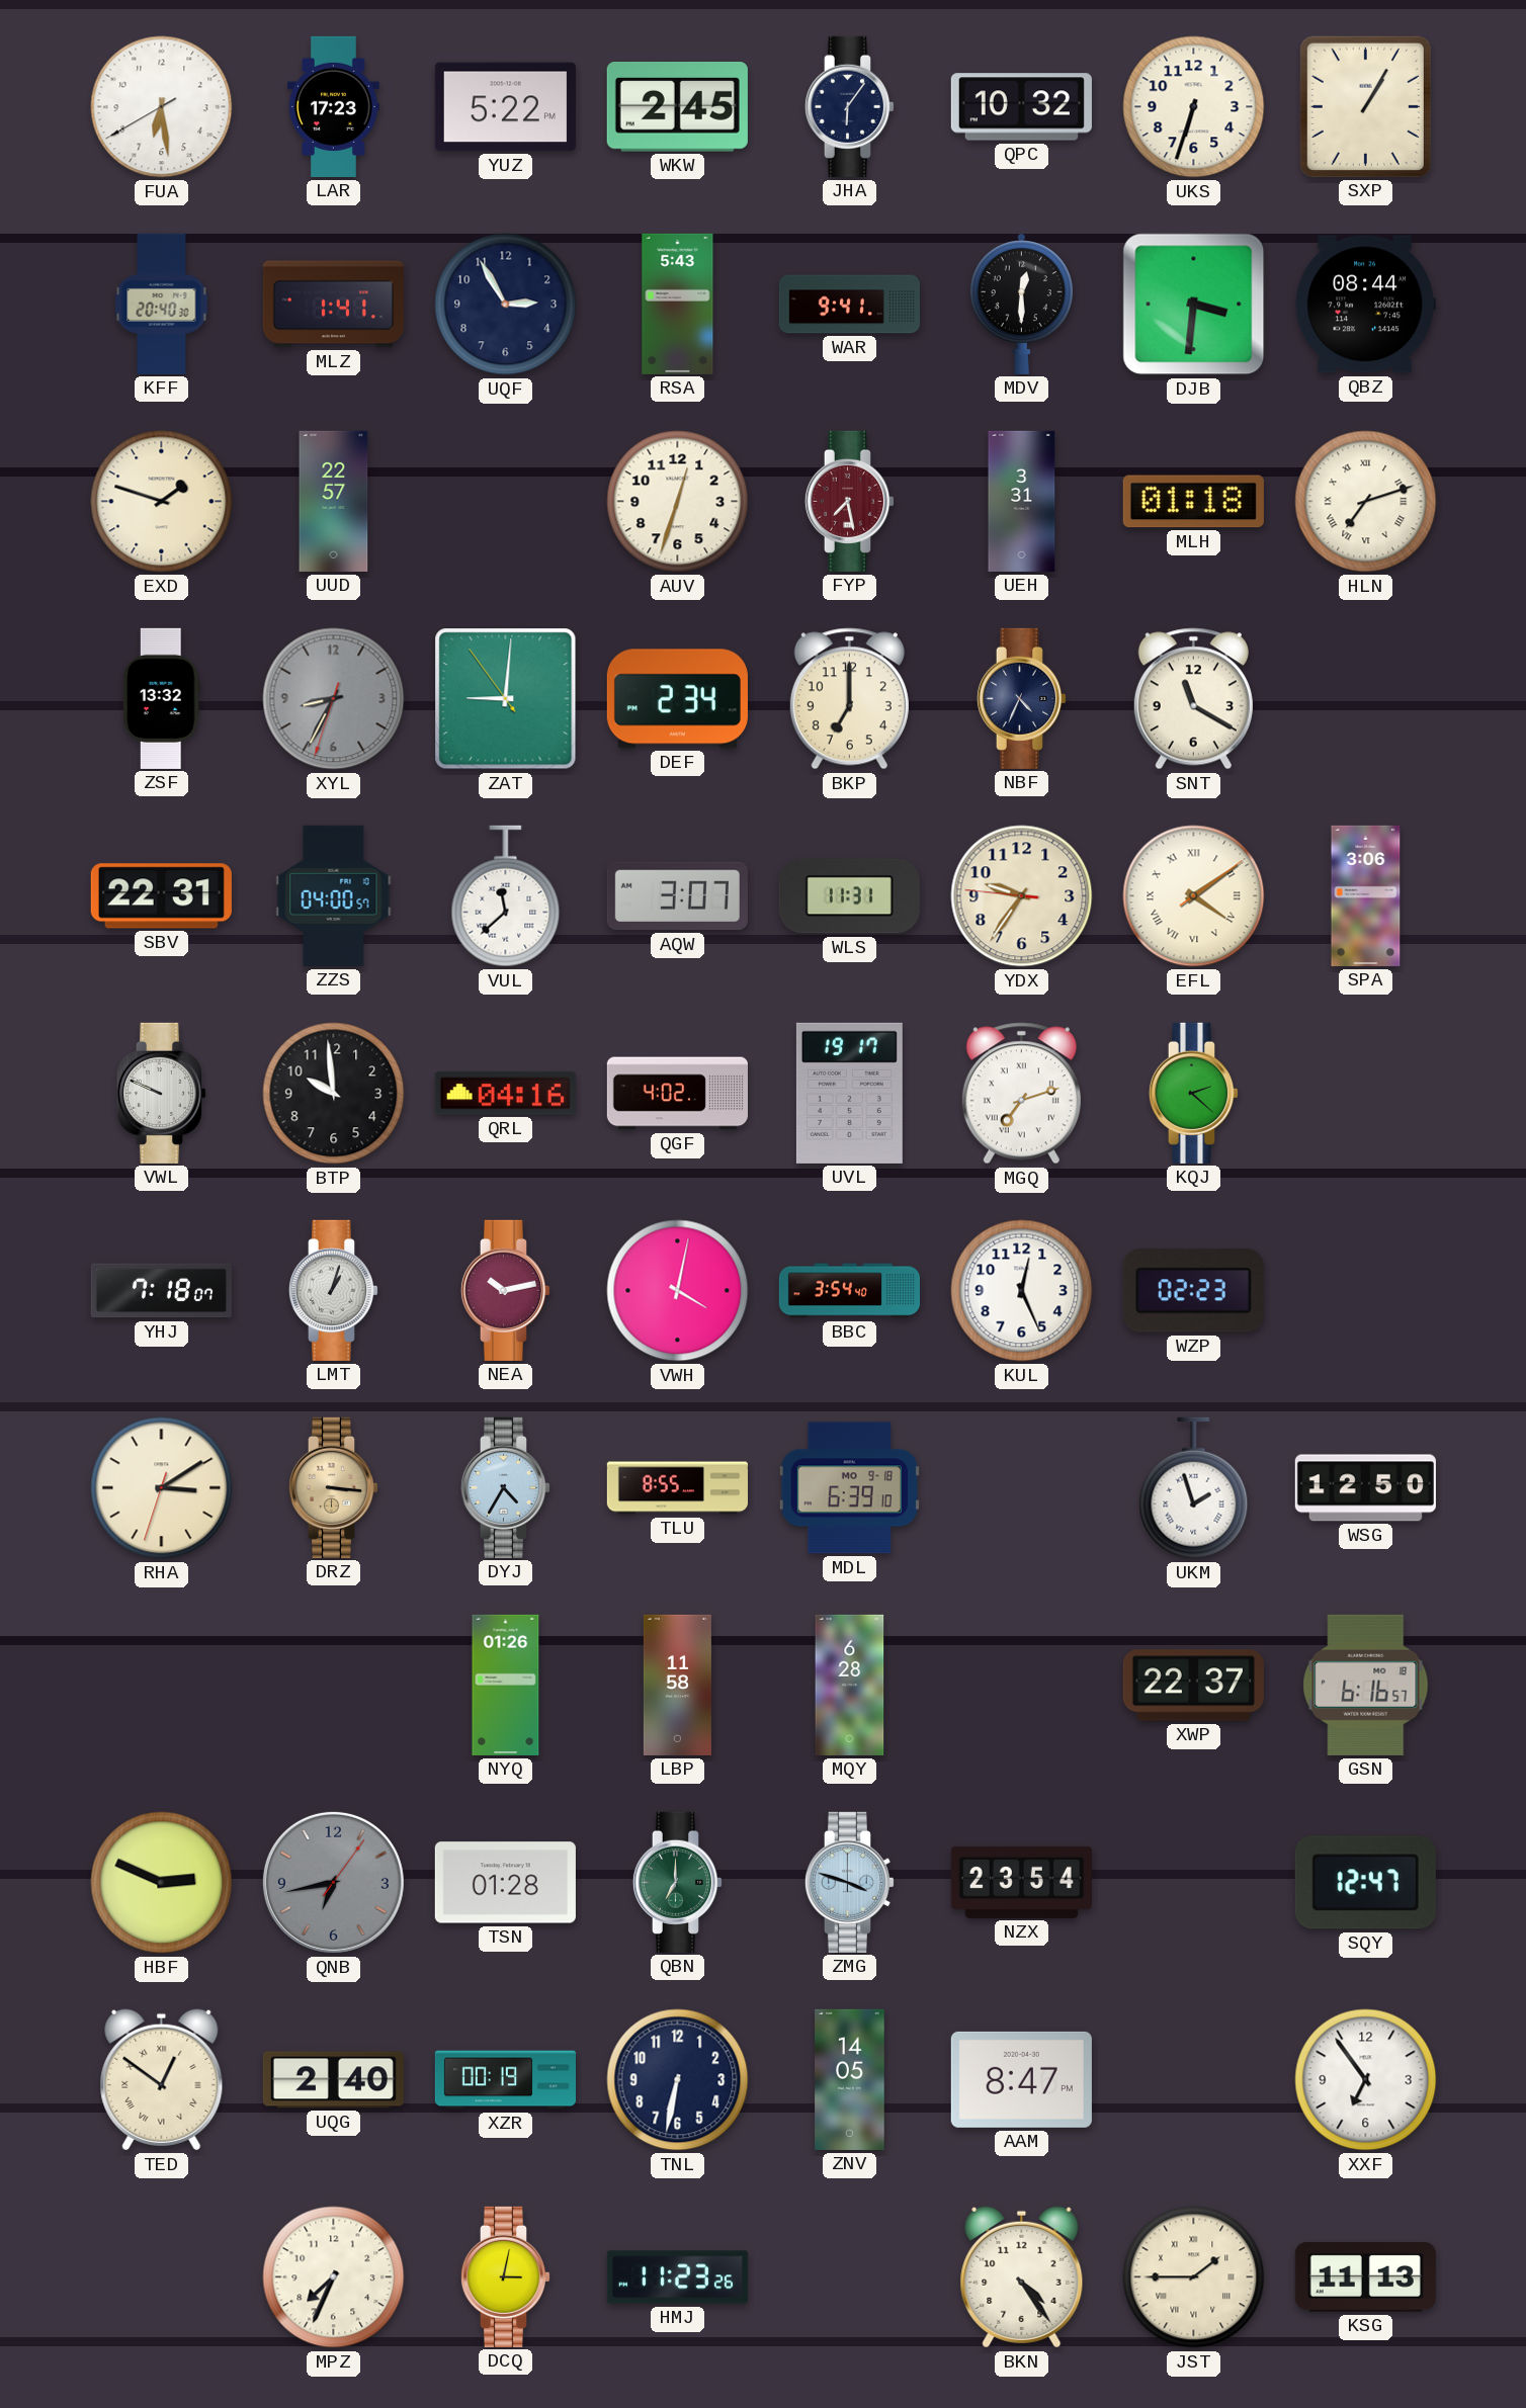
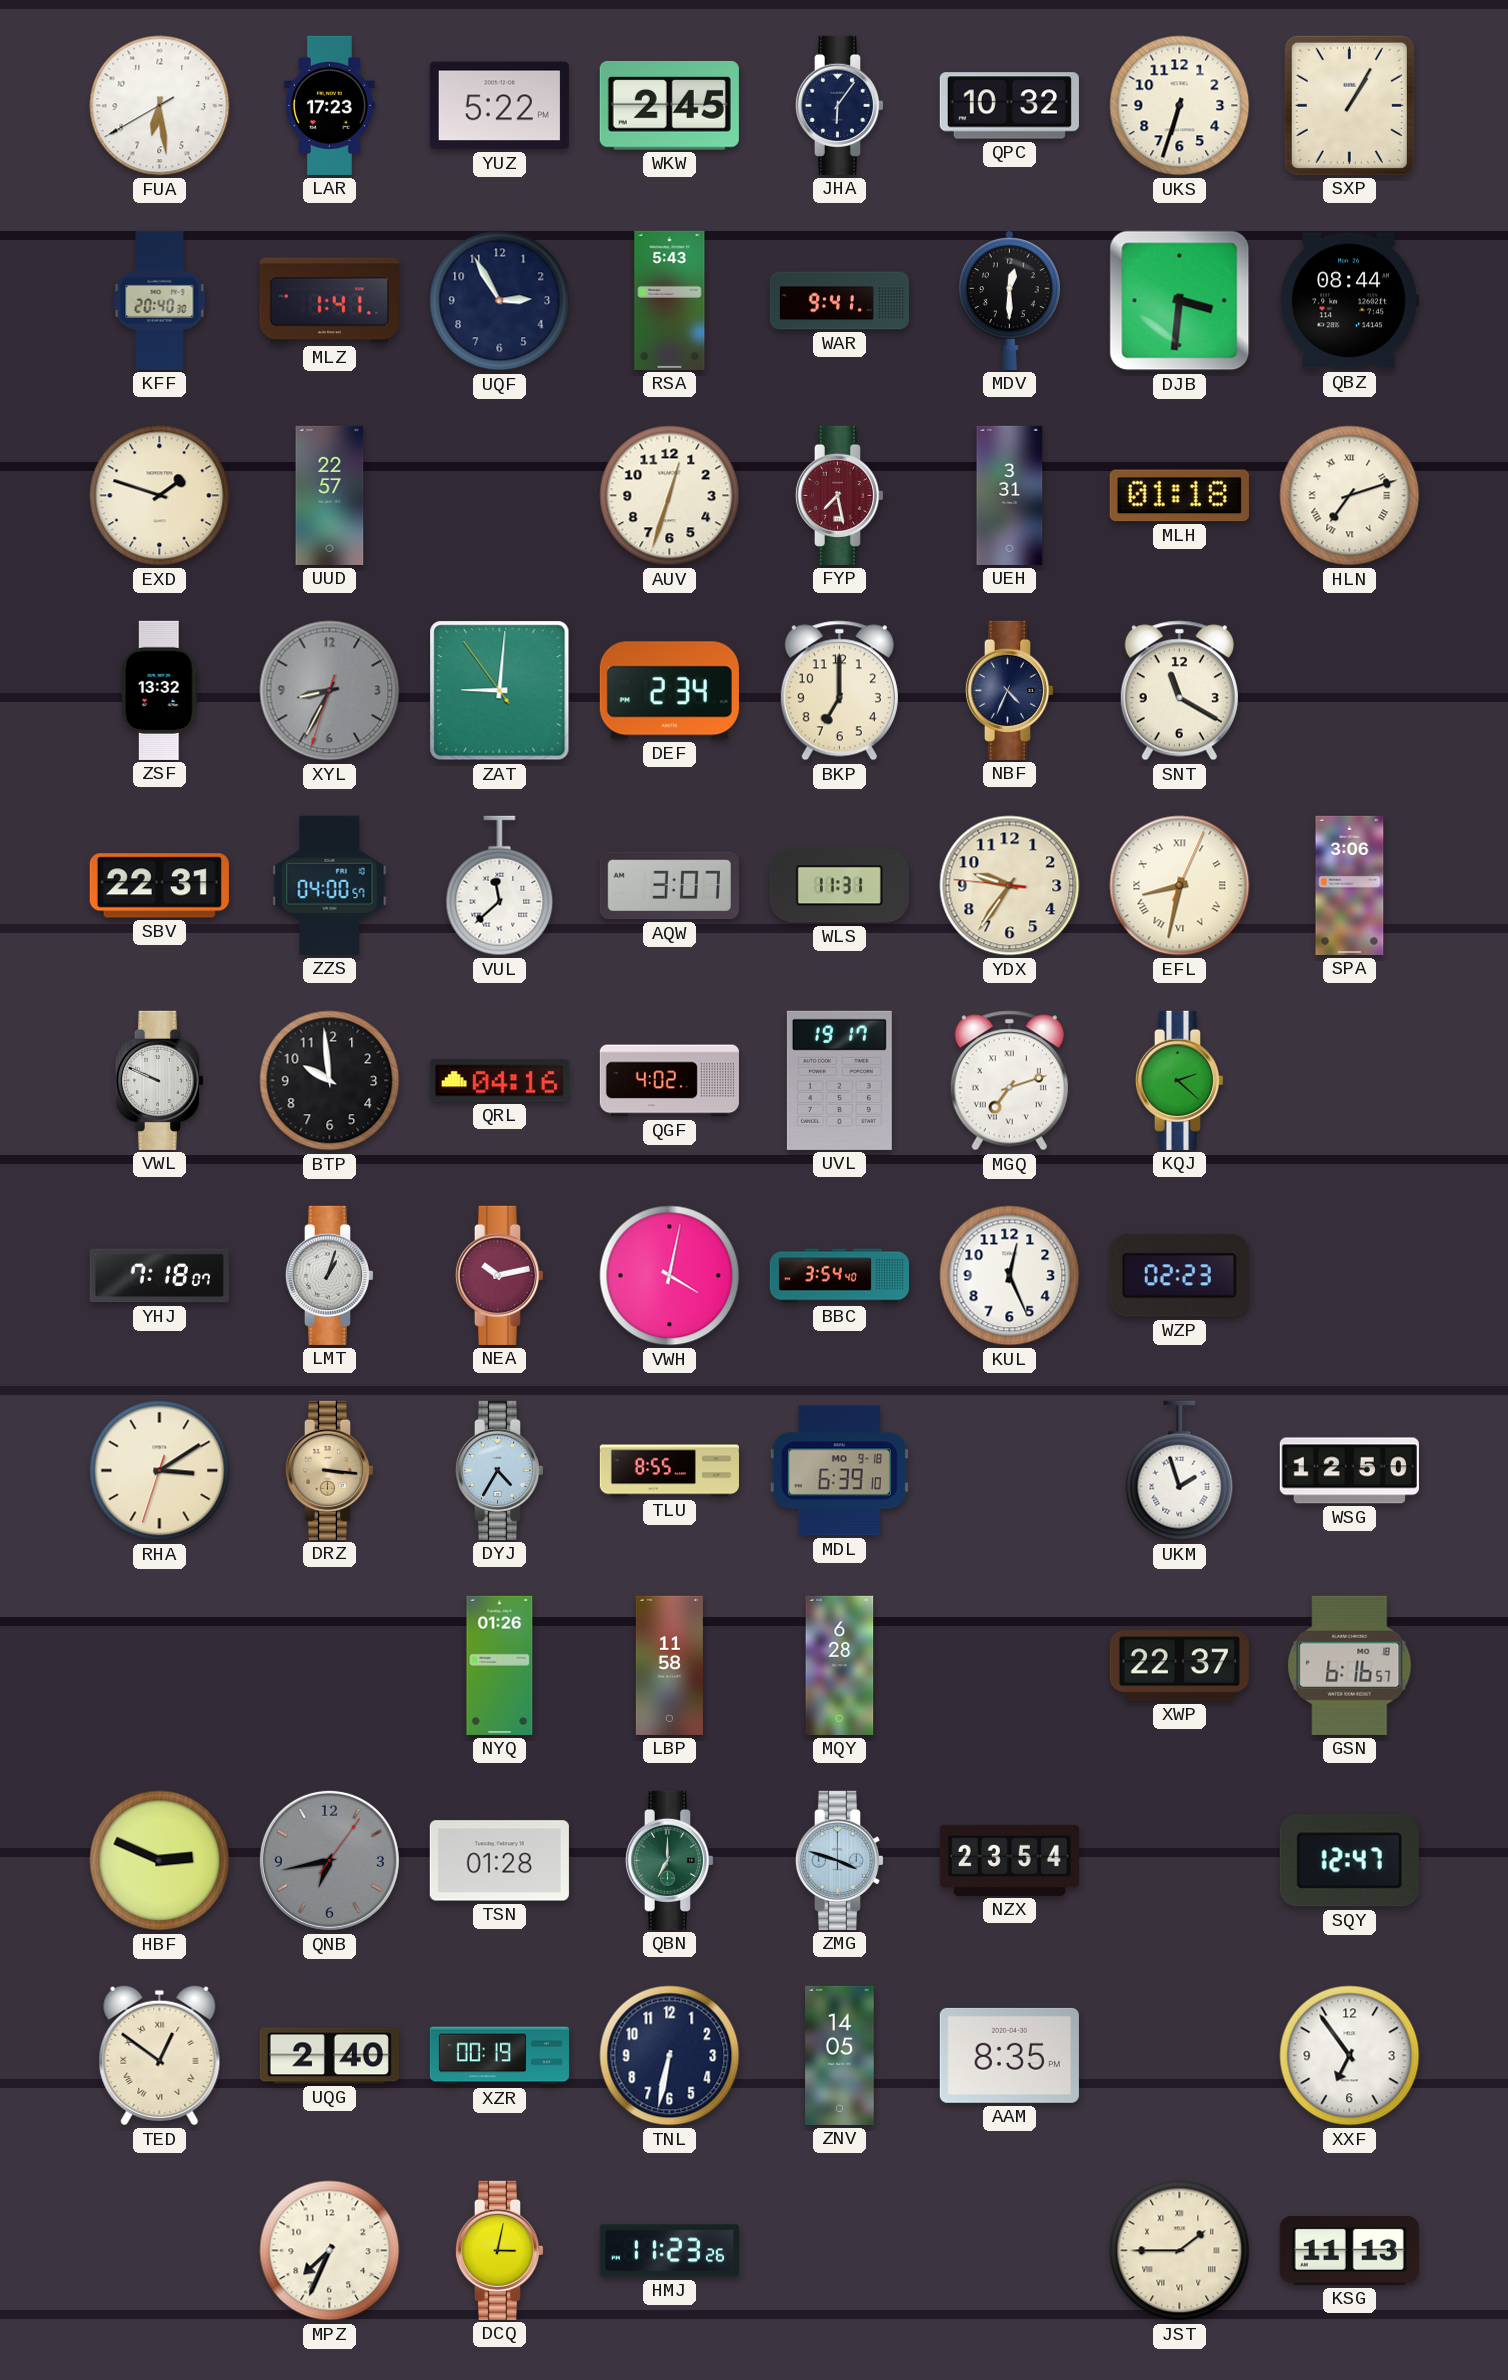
EFL: 4:09 -> 8:32 (1180, 886)
AAM: 8:47 -> 8:35 (1009, 2055)
BKN: 4:24 -> none (1022, 2277)
